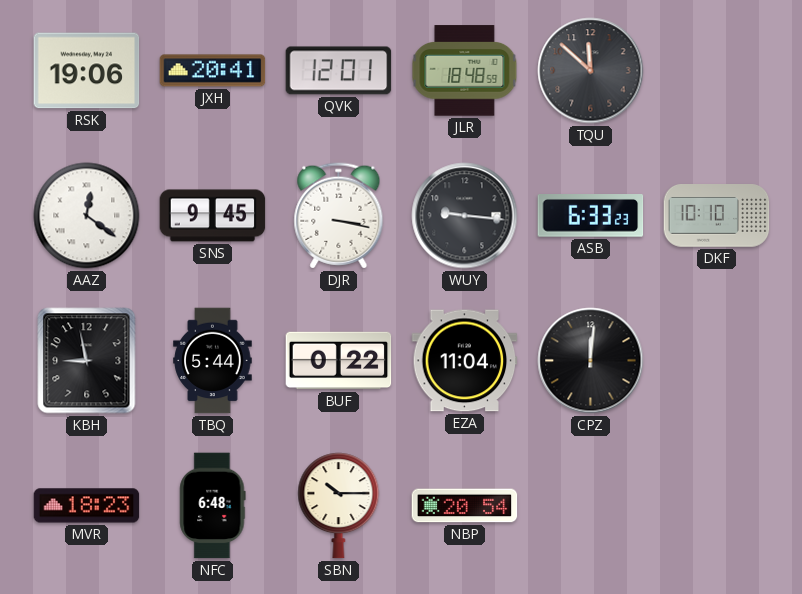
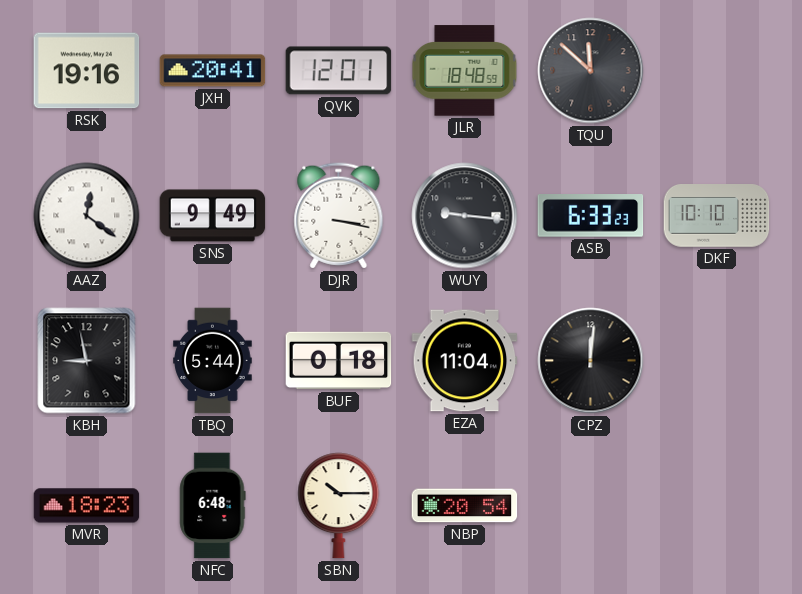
RSK: 19:06 -> 19:16 (87, 71)
SNS: 9:45 -> 9:49 (213, 216)
BUF: 0:22 -> 0:18 (339, 361)
